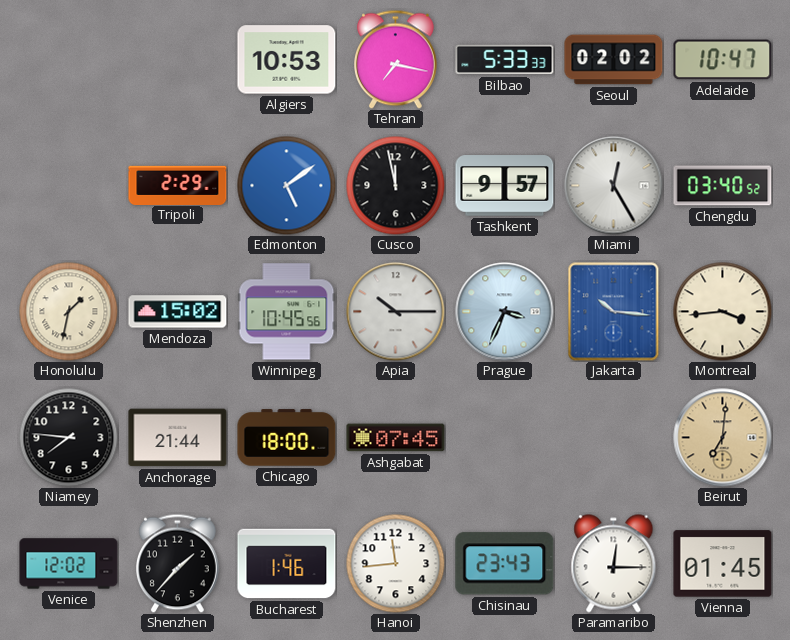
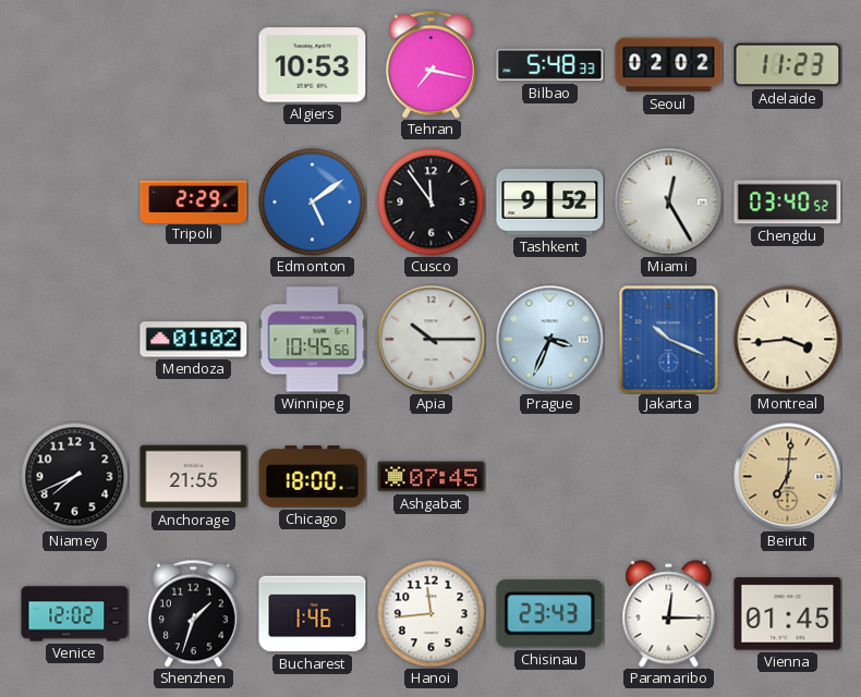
Bilbao: 5:33 -> 5:48 (550, 65)
Adelaide: 10:47 -> 11:23 (788, 65)
Cusco: 11:58 -> 11:54 (432, 203)
Tashkent: 9:57 -> 9:52 (550, 203)
Honolulu: 1:32 -> none (69, 312)
Mendoza: 15:02 -> 01:02 (194, 340)
Jakarta: 10:16 -> 10:19 (669, 340)
Niamey: 7:46 -> 7:41 (75, 477)
Anchorage: 21:44 -> 21:55 (194, 477)
Shenzhen: 1:37 -> 1:33 (194, 613)
